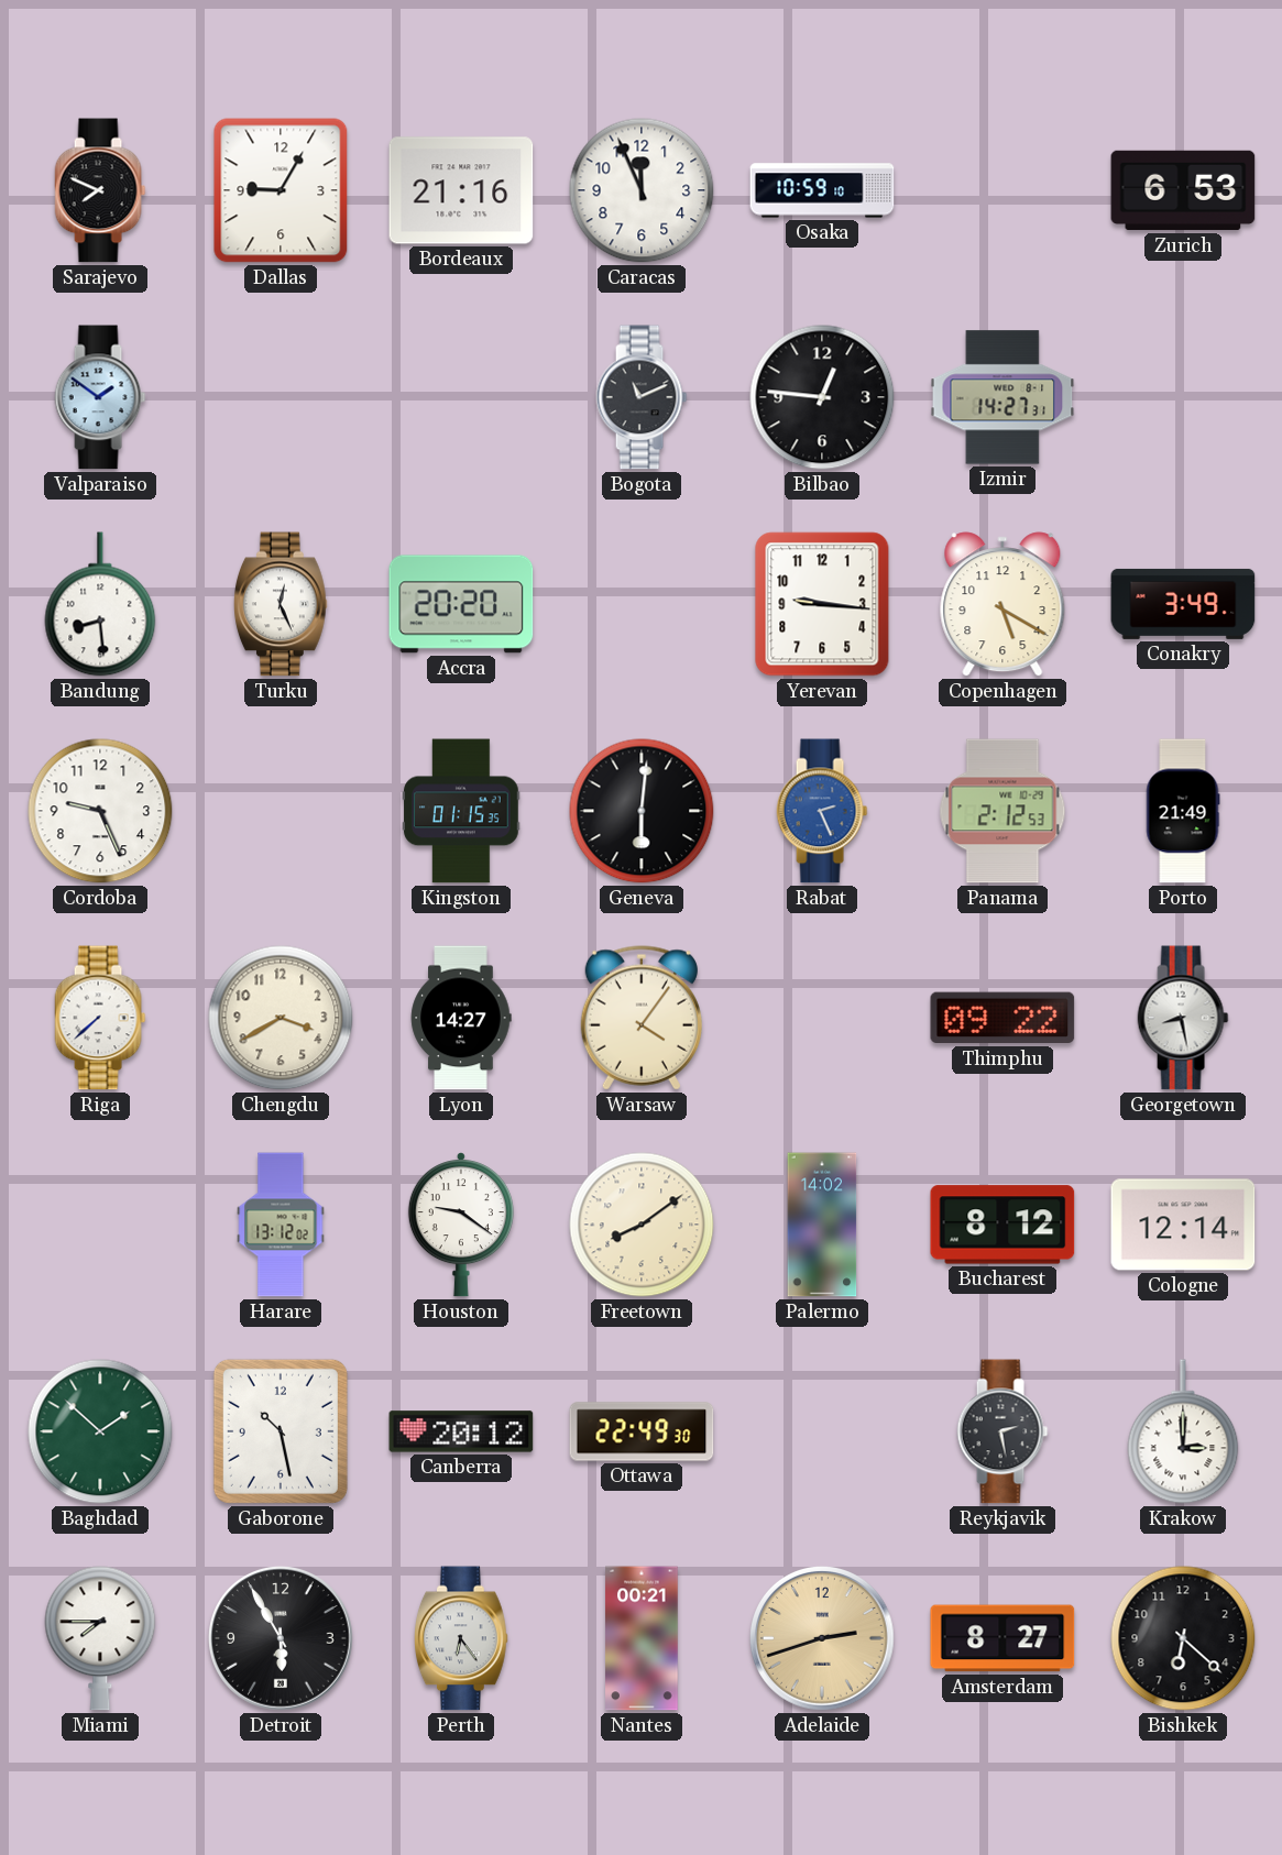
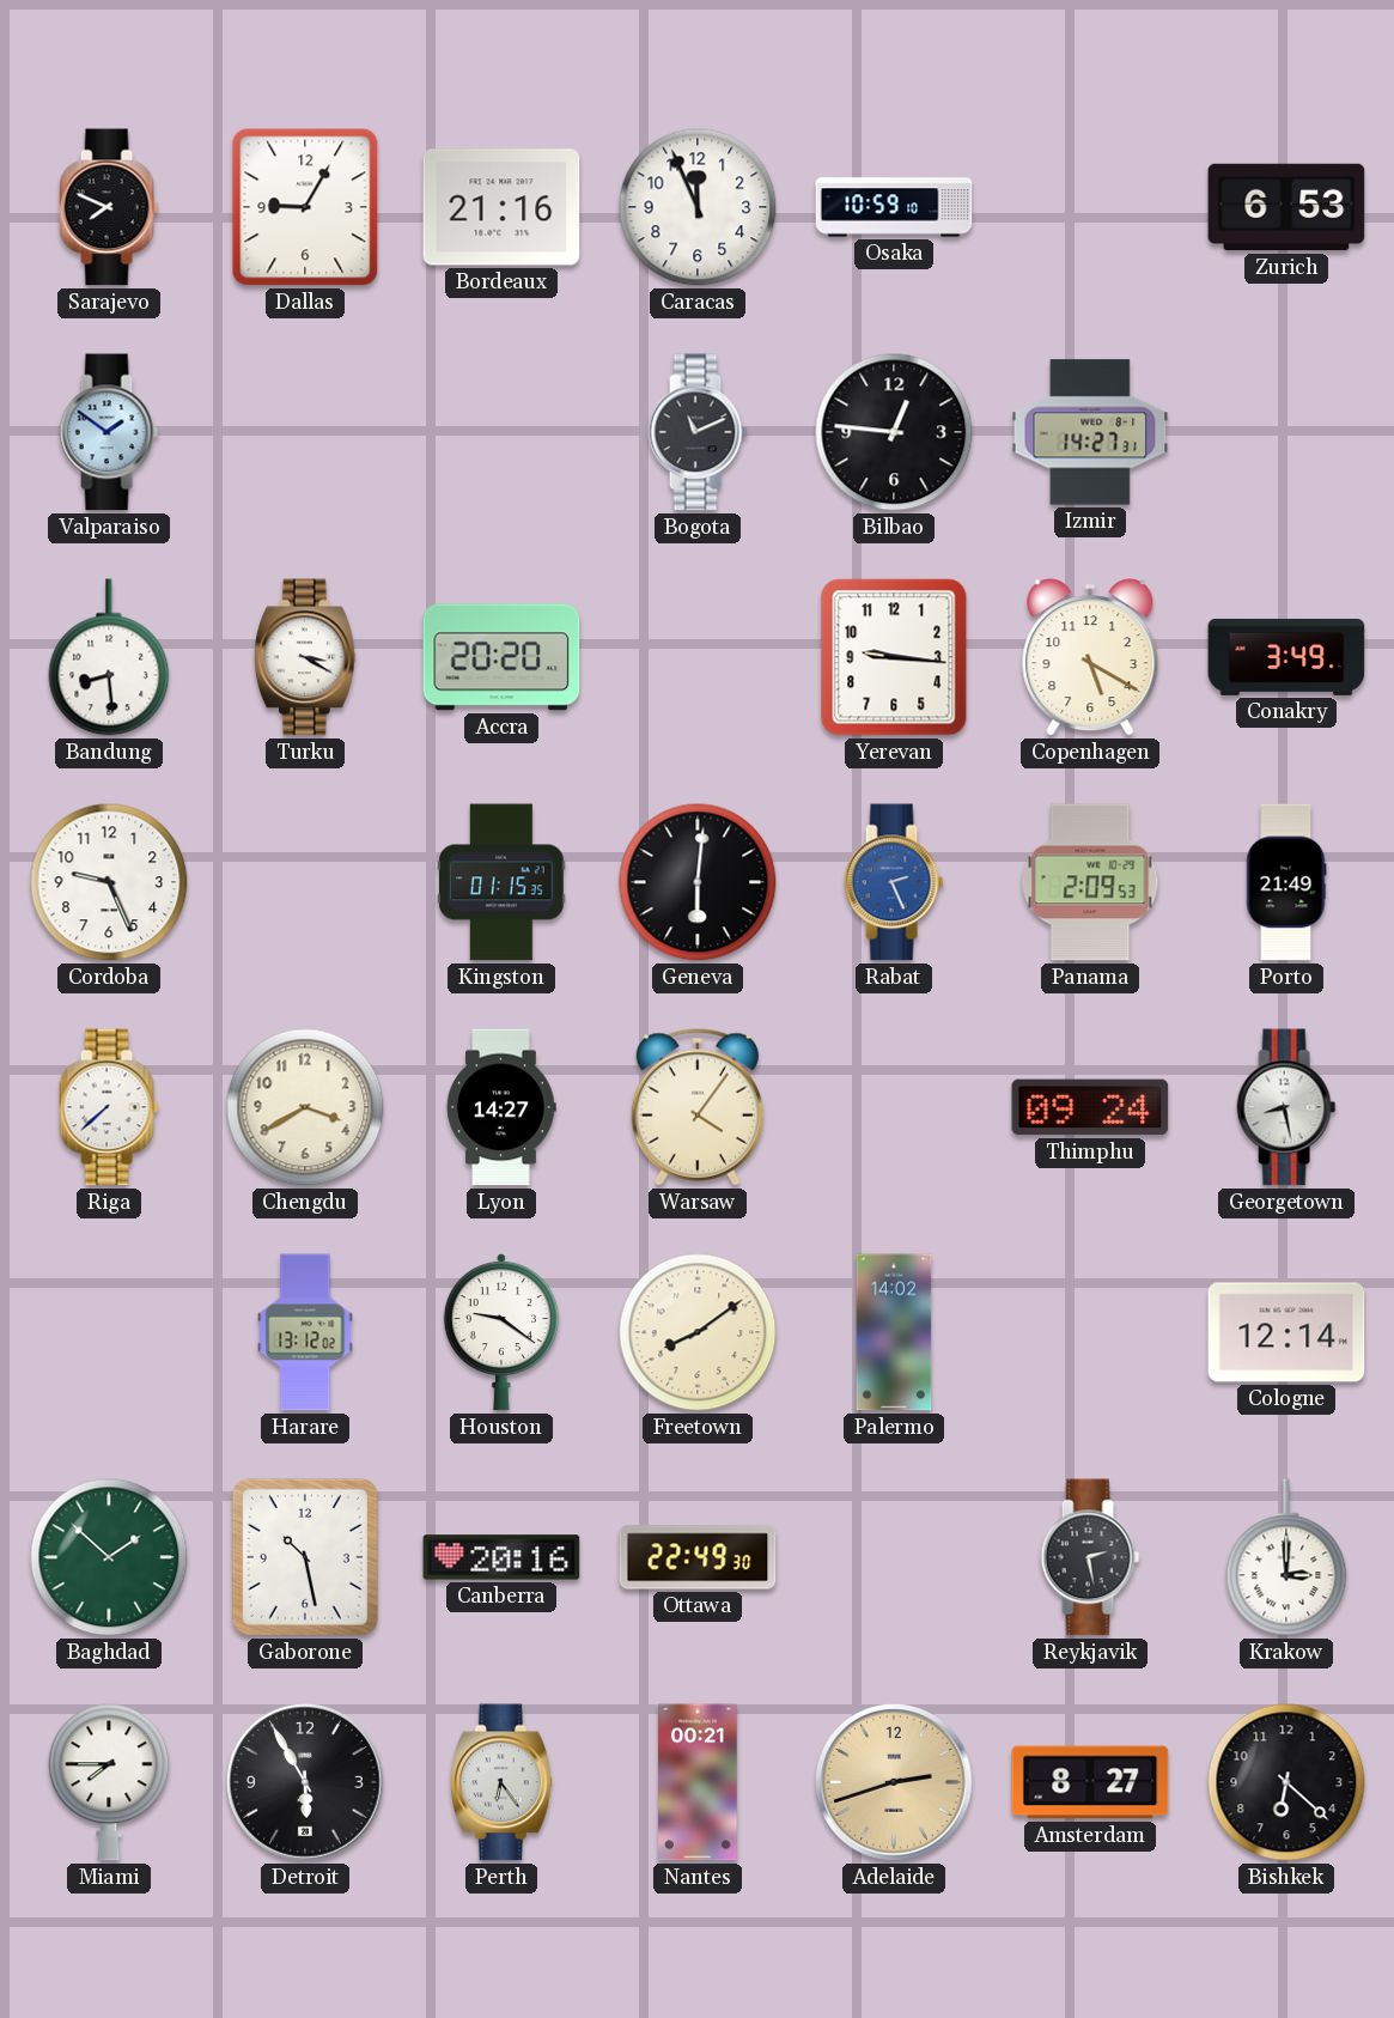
Turku: 12:26 -> 3:20 (306, 657)
Panama: 2:12 -> 2:09 (1090, 882)
Thimphu: 09:22 -> 09:24 (1090, 1107)
Bucharest: 8:12 -> none (1002, 1225)
Canberra: 20:12 -> 20:16 (501, 1557)
